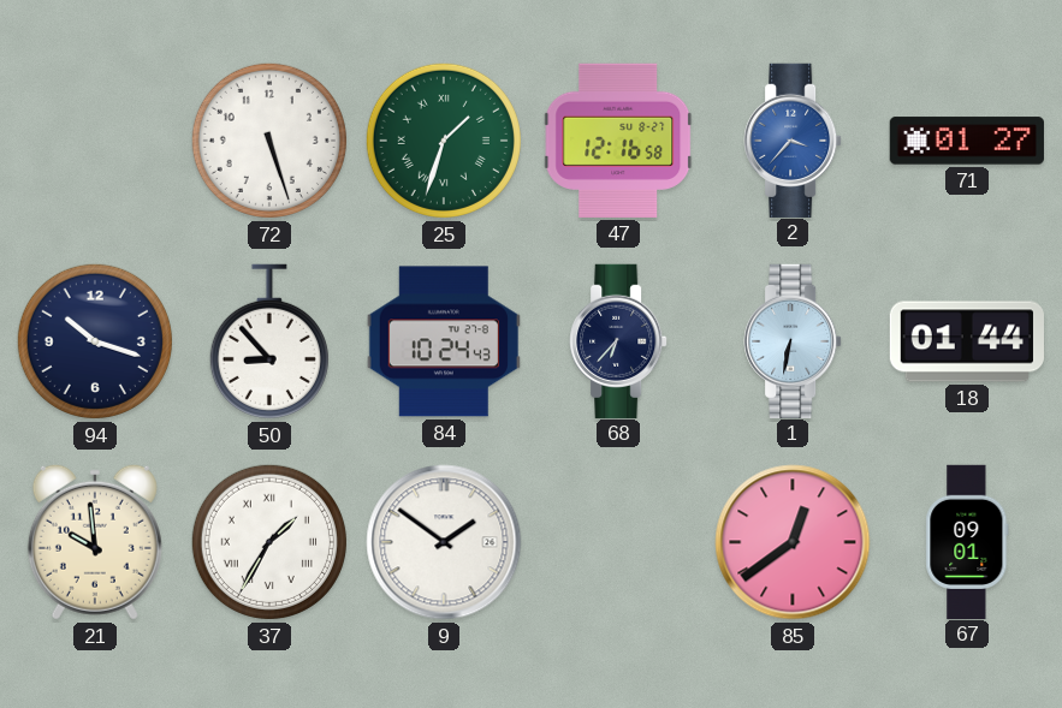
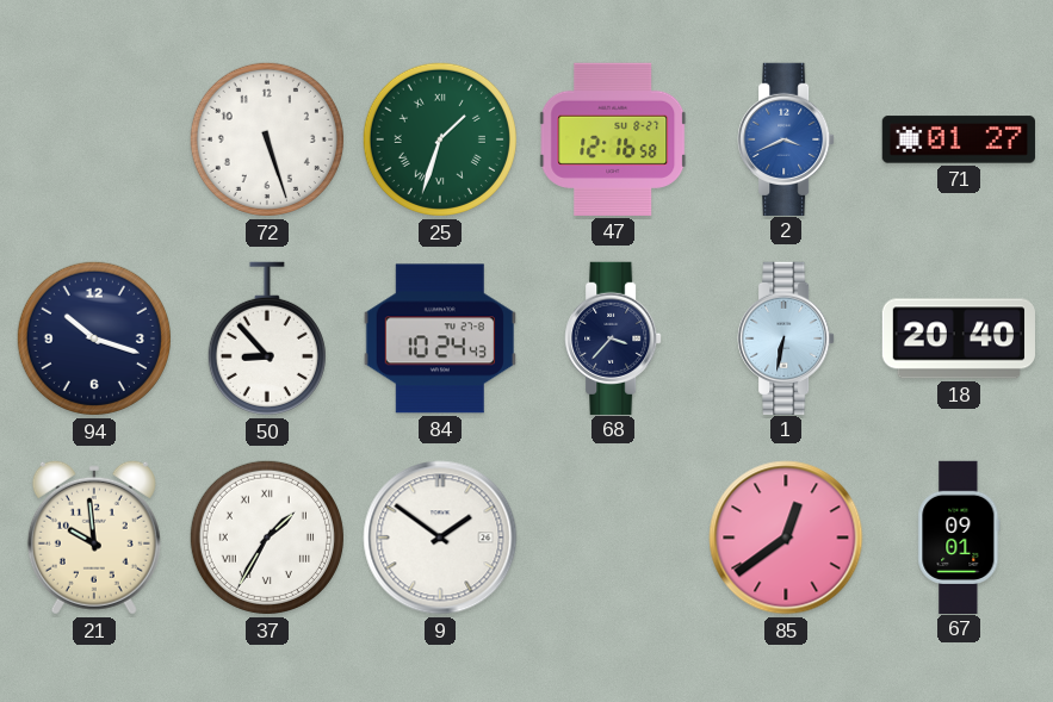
2: 3:37 -> 3:41 (786, 138)
68: 6:37 -> 3:37 (613, 337)
18: 01:44 -> 20:40 (958, 338)
